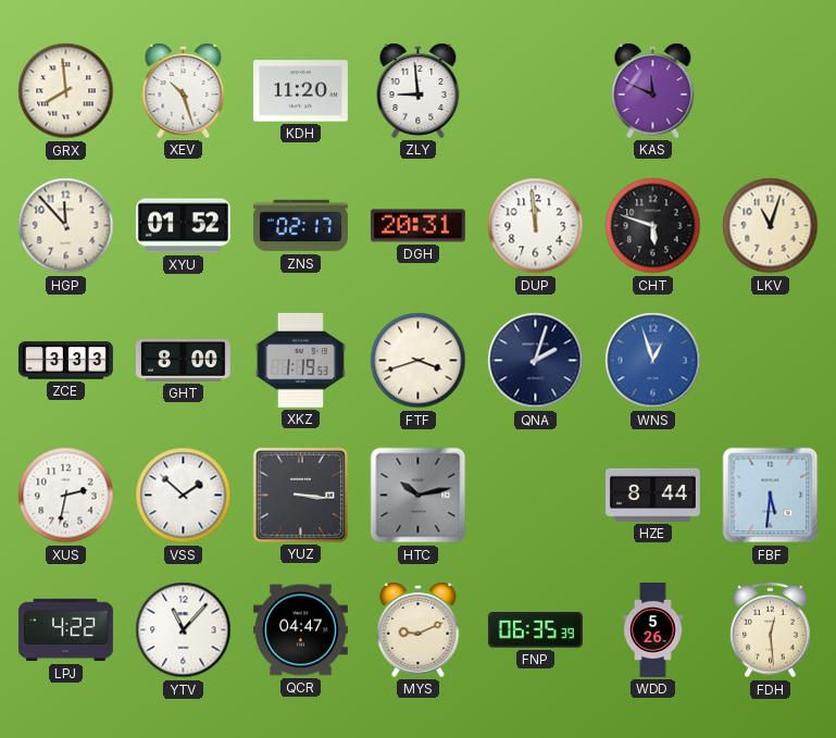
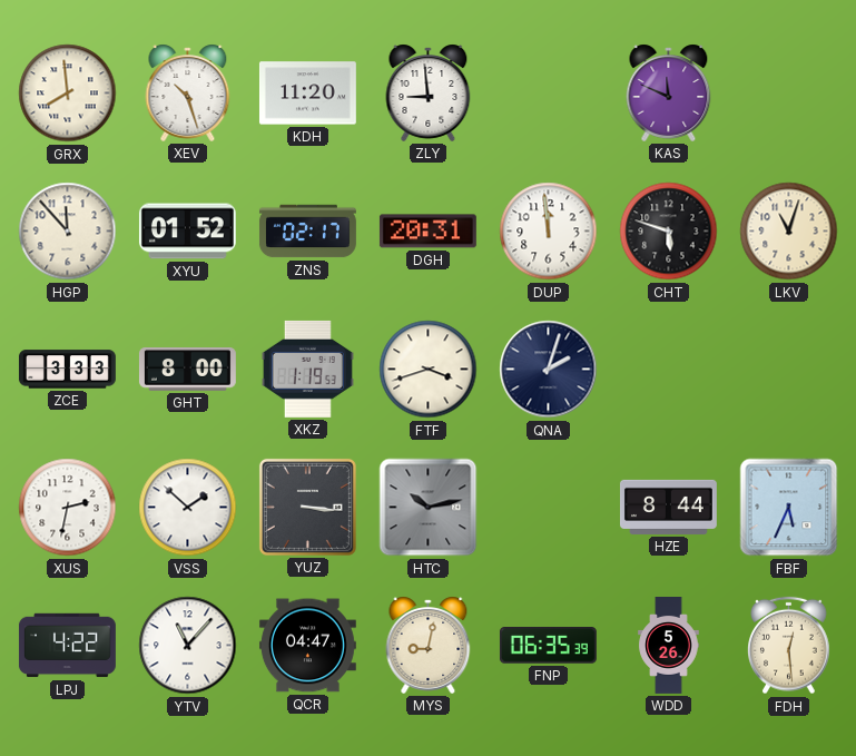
WNS: 12:57 -> none (653, 361)
FBF: 5:31 -> 5:34 (789, 508)
MYS: 9:11 -> 9:02 (429, 645)
